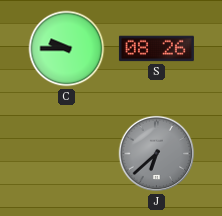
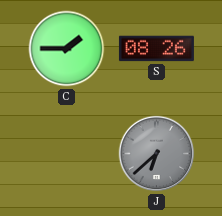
C: 9:45 -> 1:45 (67, 49)
